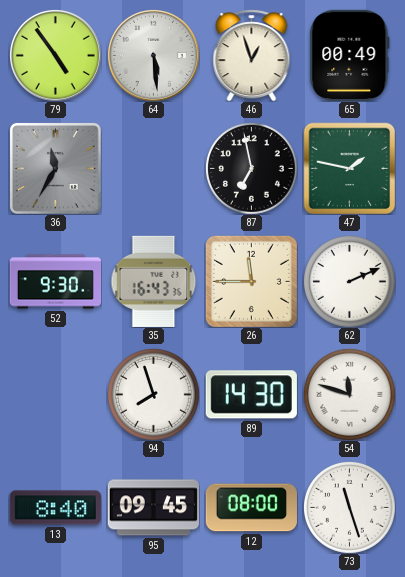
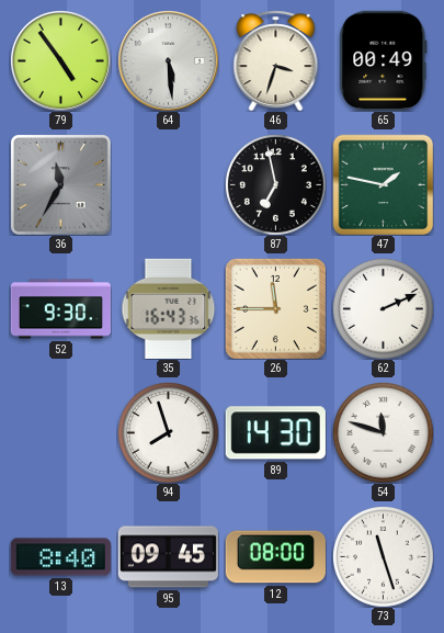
46: 12:57 -> 3:33 (276, 60)
